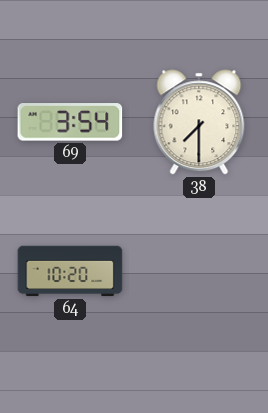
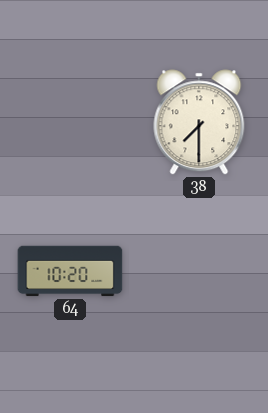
69: 3:54 -> none (70, 122)
